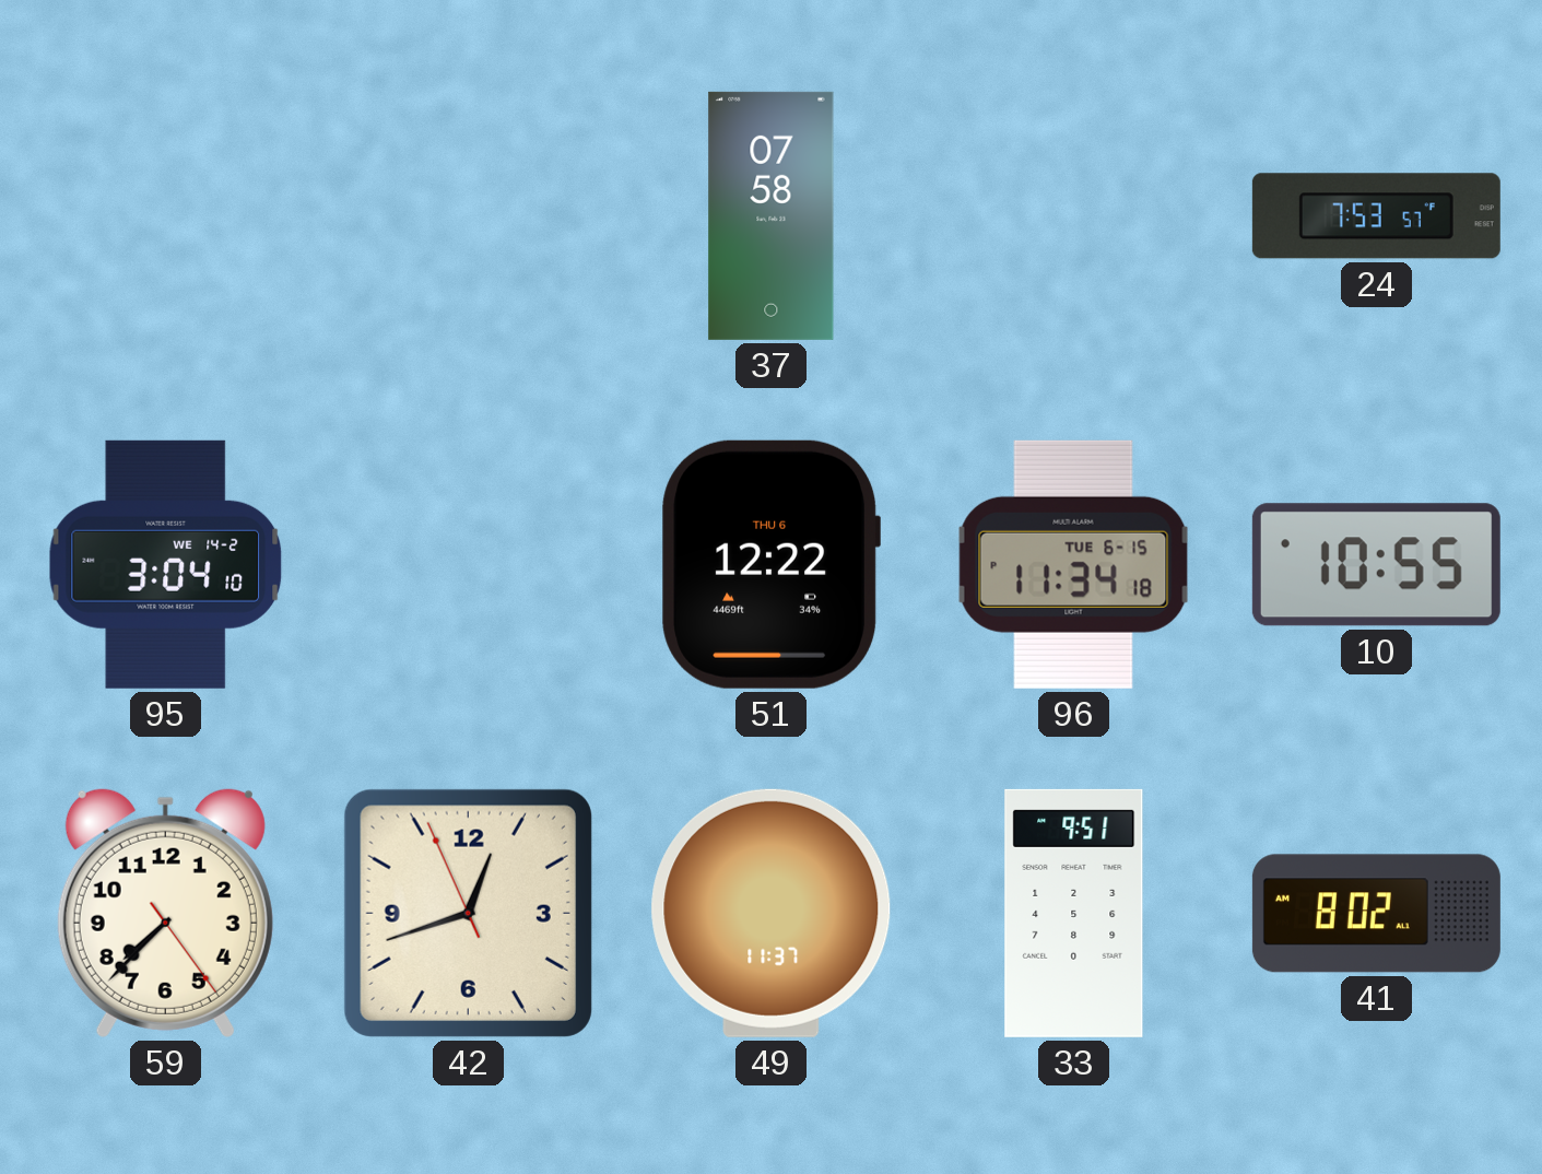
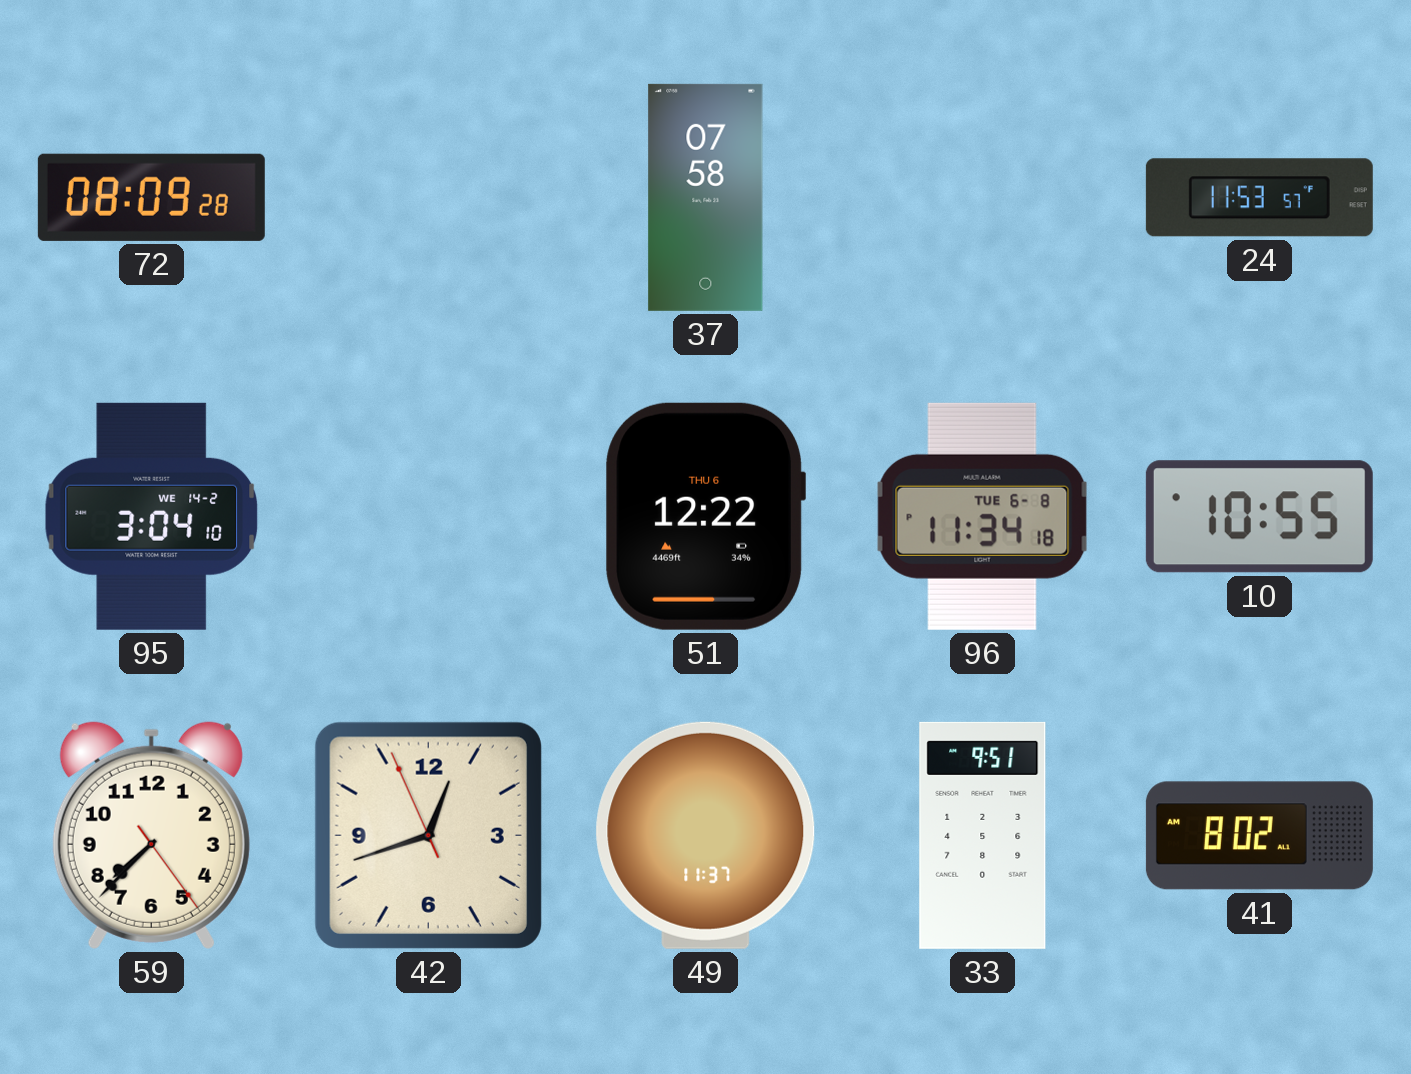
72: none -> 08:09 (151, 197)
24: 7:53 -> 11:53 (1259, 198)
96 date: TUE 6-15 -> TUE 6-8 (982, 516)
